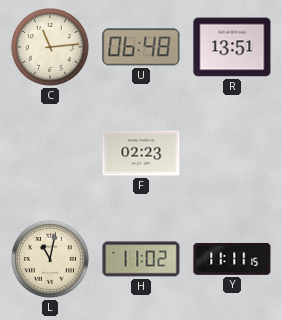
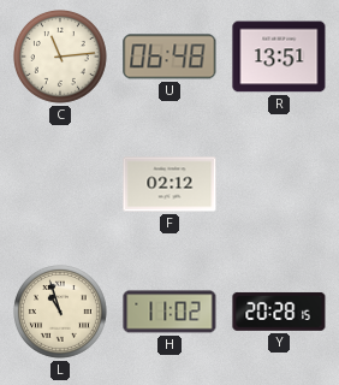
F: 02:23 -> 02:12 (169, 184)
L: 11:02 -> 10:57 (61, 313)
Y: 11:11 -> 20:28 (279, 312)
